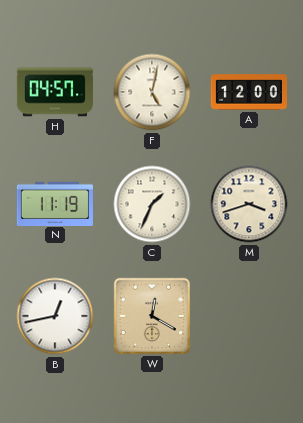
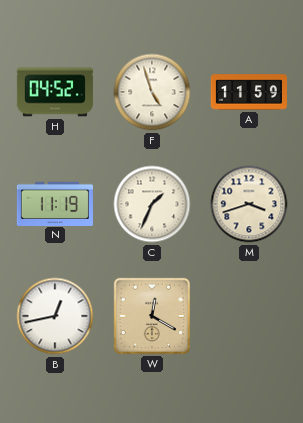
H: 04:57 -> 04:52 (55, 92)
F: 5:02 -> 4:57 (152, 92)
A: 12:00 -> 11:59 (249, 92)
